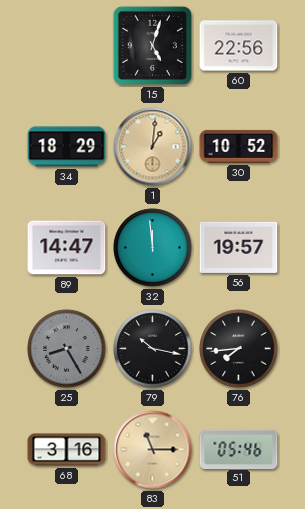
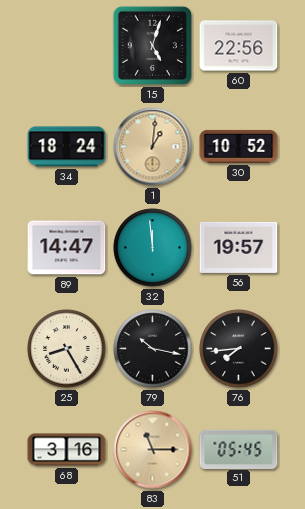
34: 18:29 -> 18:24 (67, 147)
25 dial: grey -> cream (67, 349)
51: 05:46 -> 05:45 (239, 449)
